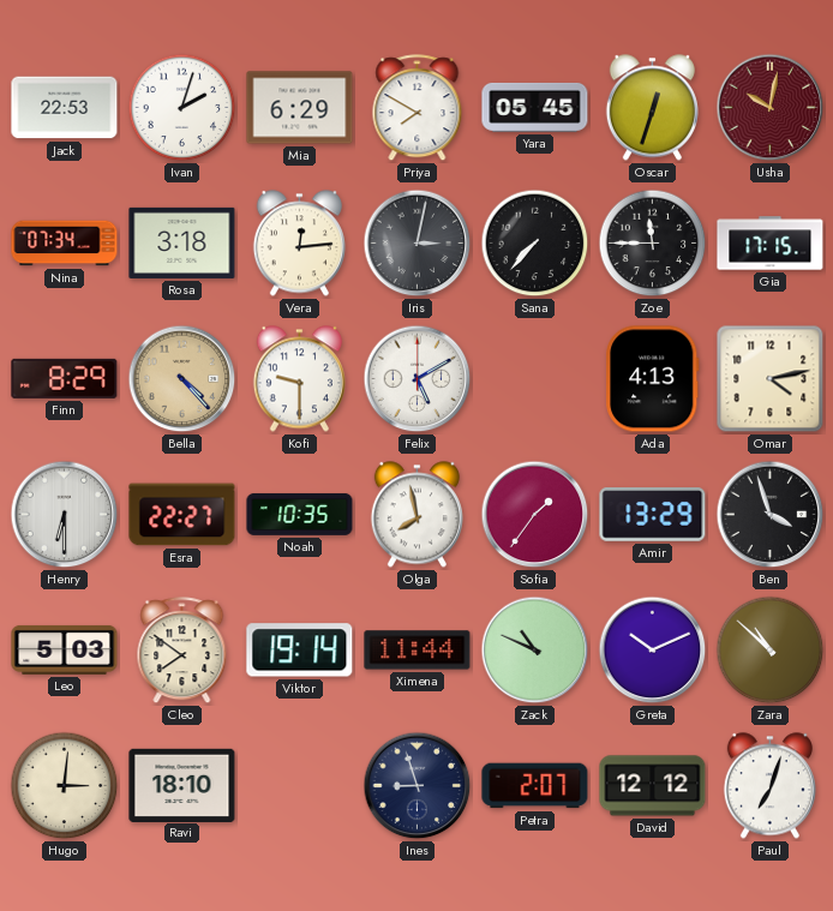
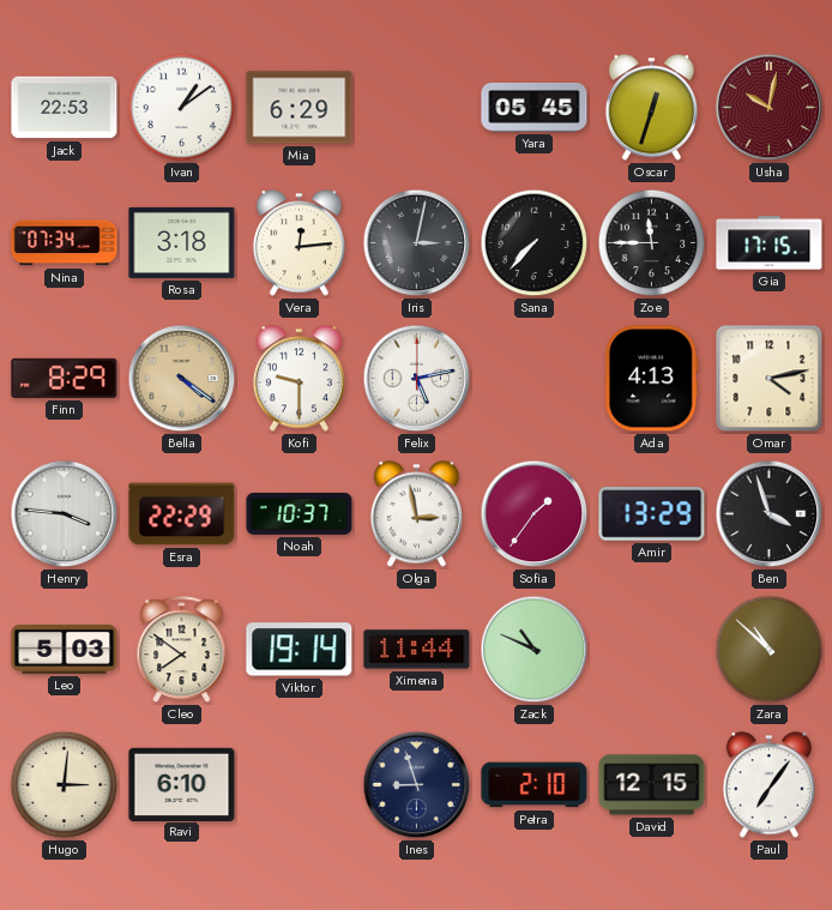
Ivan: 2:03 -> 1:09 (182, 108)
Priya: 7:50 -> none (418, 108)
Bella: 4:23 -> 4:21 (182, 379)
Felix: 5:10 -> 5:13 (417, 379)
Henry: 6:30 -> 3:46 (65, 514)
Esra: 22:27 -> 22:29 (182, 514)
Noah: 10:35 -> 10:37 (300, 513)
Olga: 7:58 -> 2:58 (416, 514)
Greta: 10:11 -> none (653, 651)
Ravi: 18:10 -> 6:10 (182, 784)
Petra: 2:07 -> 2:10 (535, 785)
David: 12:12 -> 12:15 (652, 785)
Paul: 7:03 -> 7:06 (768, 785)
